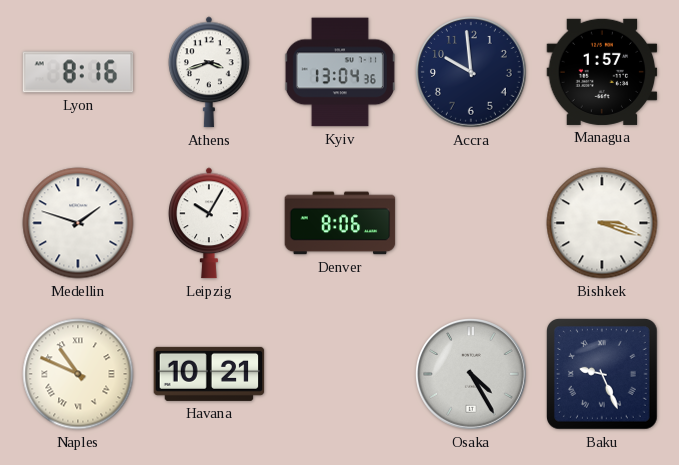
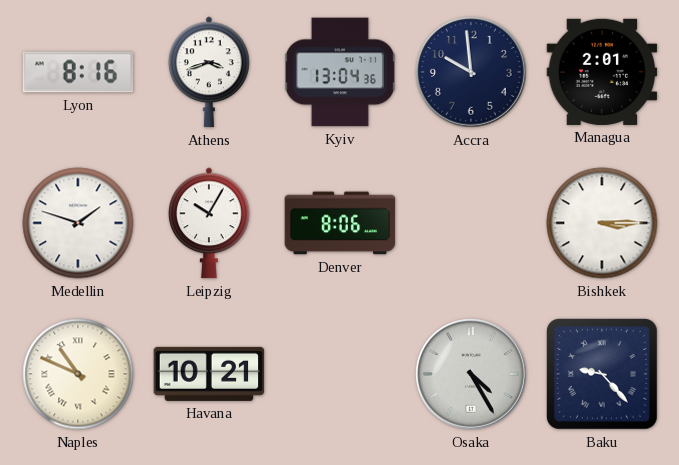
Managua: 1:57 -> 2:01 (602, 72)
Bishkek: 3:18 -> 3:15 (602, 223)
Baku: 9:26 -> 9:23 (603, 375)
